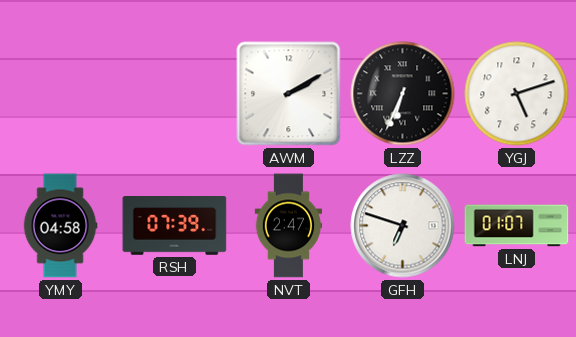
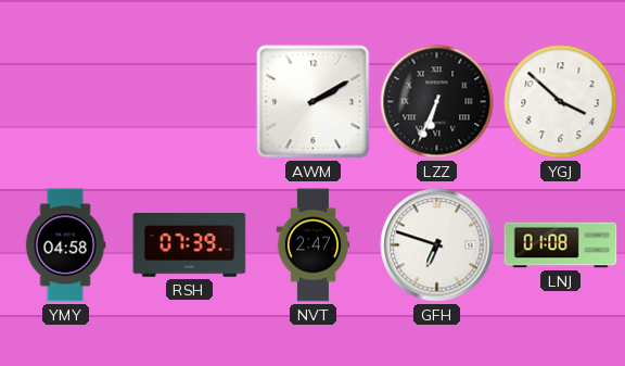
YGJ: 5:12 -> 3:52 (561, 102)
LNJ: 01:07 -> 01:08 (561, 245)
